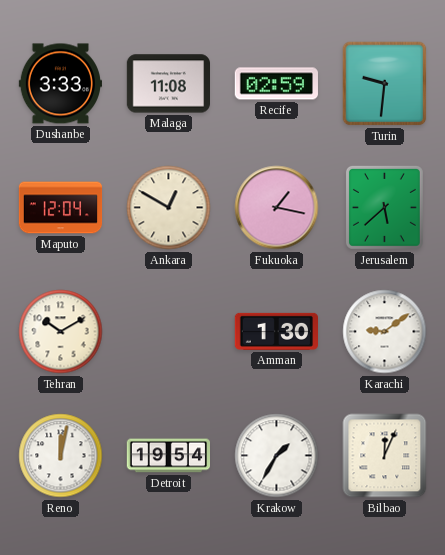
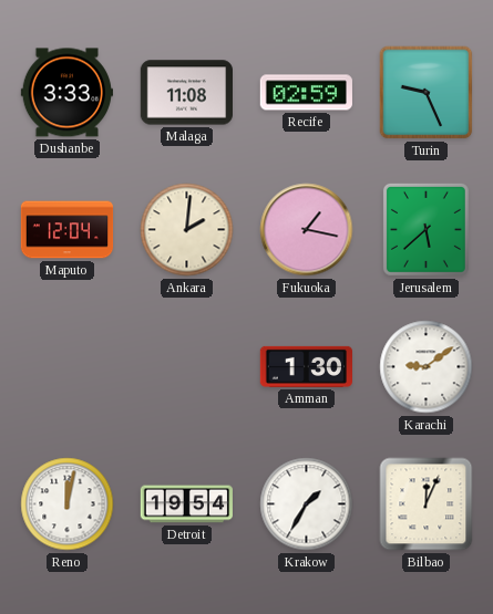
Turin: 9:31 -> 9:26 (427, 93)
Ankara: 12:50 -> 2:01 (187, 230)
Tehran: 10:10 -> none (61, 332)
